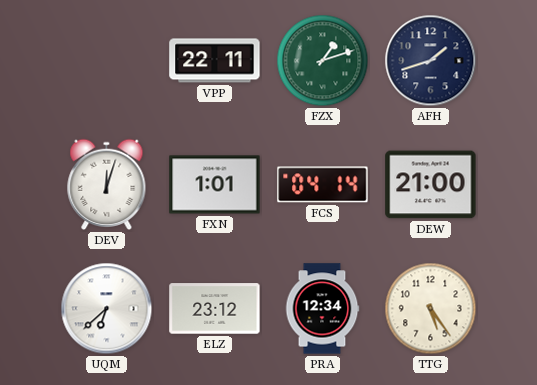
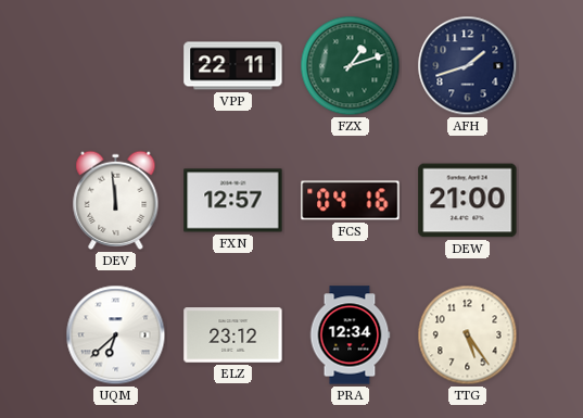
DEV: 12:03 -> 11:59 (116, 200)
FXN: 1:01 -> 12:57 (233, 201)
FCS: 04:14 -> 04:16 (351, 201)
